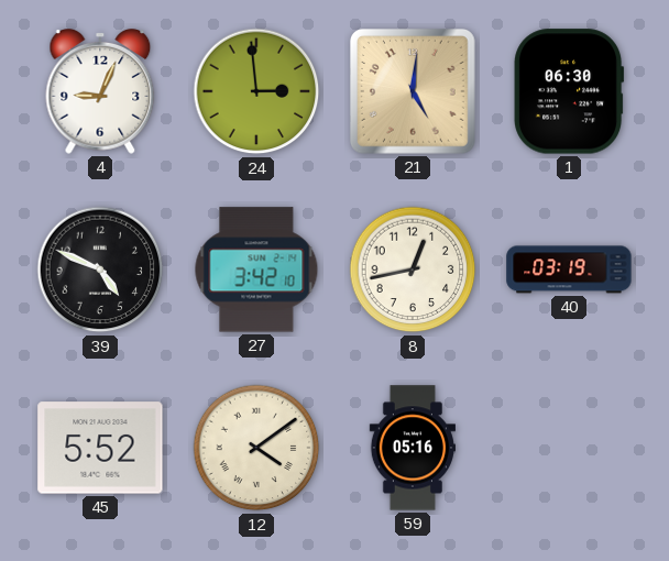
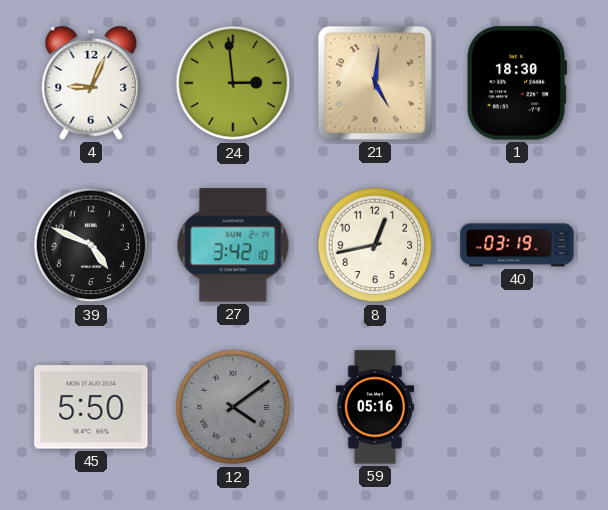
1: 06:30 -> 18:30 (517, 83)
45: 5:52 -> 5:50 (91, 407)
12 dial: cream -> grey (233, 407)
